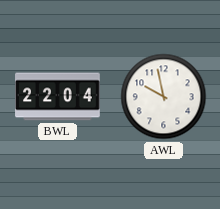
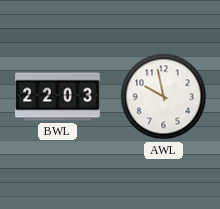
BWL: 22:04 -> 22:03 (58, 97)
